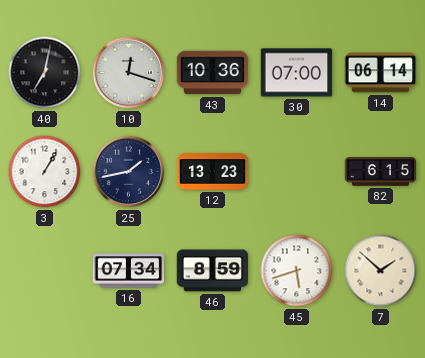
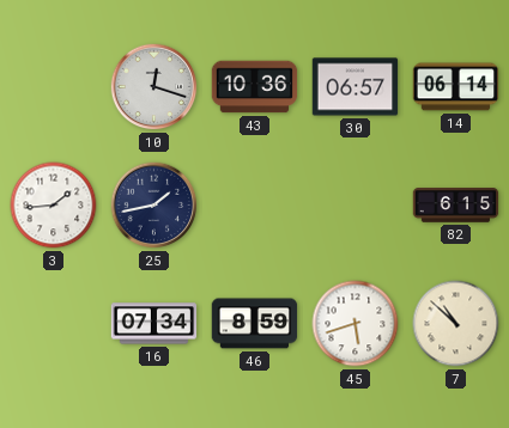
40: 7:02 -> none (45, 73)
30: 07:00 -> 06:57 (356, 87)
3: 1:05 -> 1:44 (54, 206)
12: 13:23 -> none (213, 172)
7: 1:52 -> 10:52 (456, 324)
